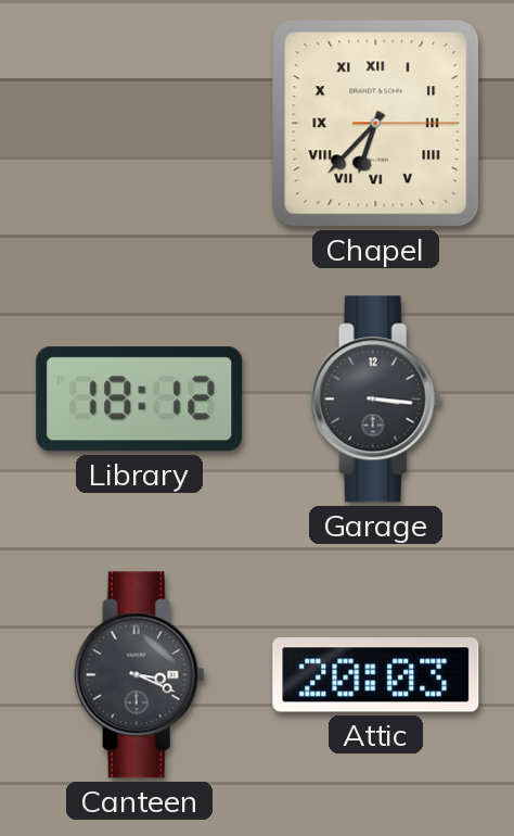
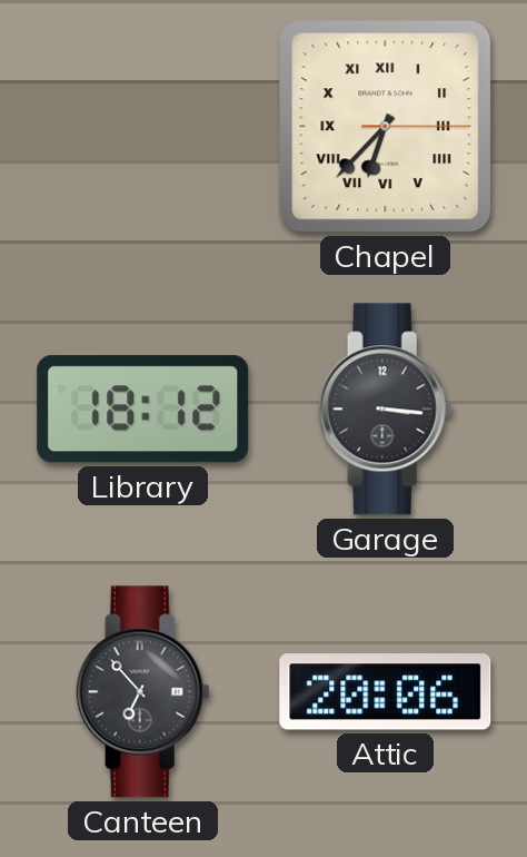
Canteen: 3:19 -> 6:53 (142, 692)
Attic: 20:03 -> 20:06 (386, 692)
